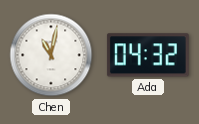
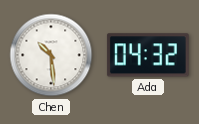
Chen: 11:02 -> 10:29 (51, 55)
